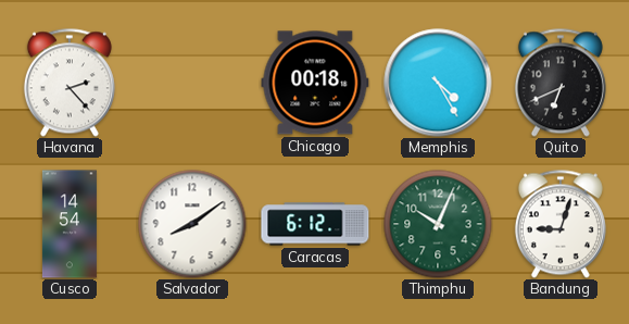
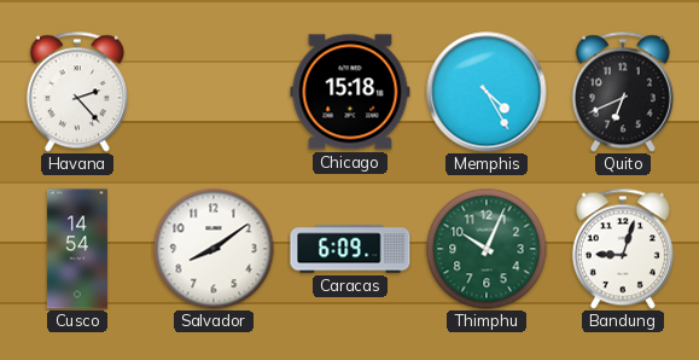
Chicago: 00:18 -> 15:18 (350, 92)
Caracas: 6:12 -> 6:09 (350, 249)
